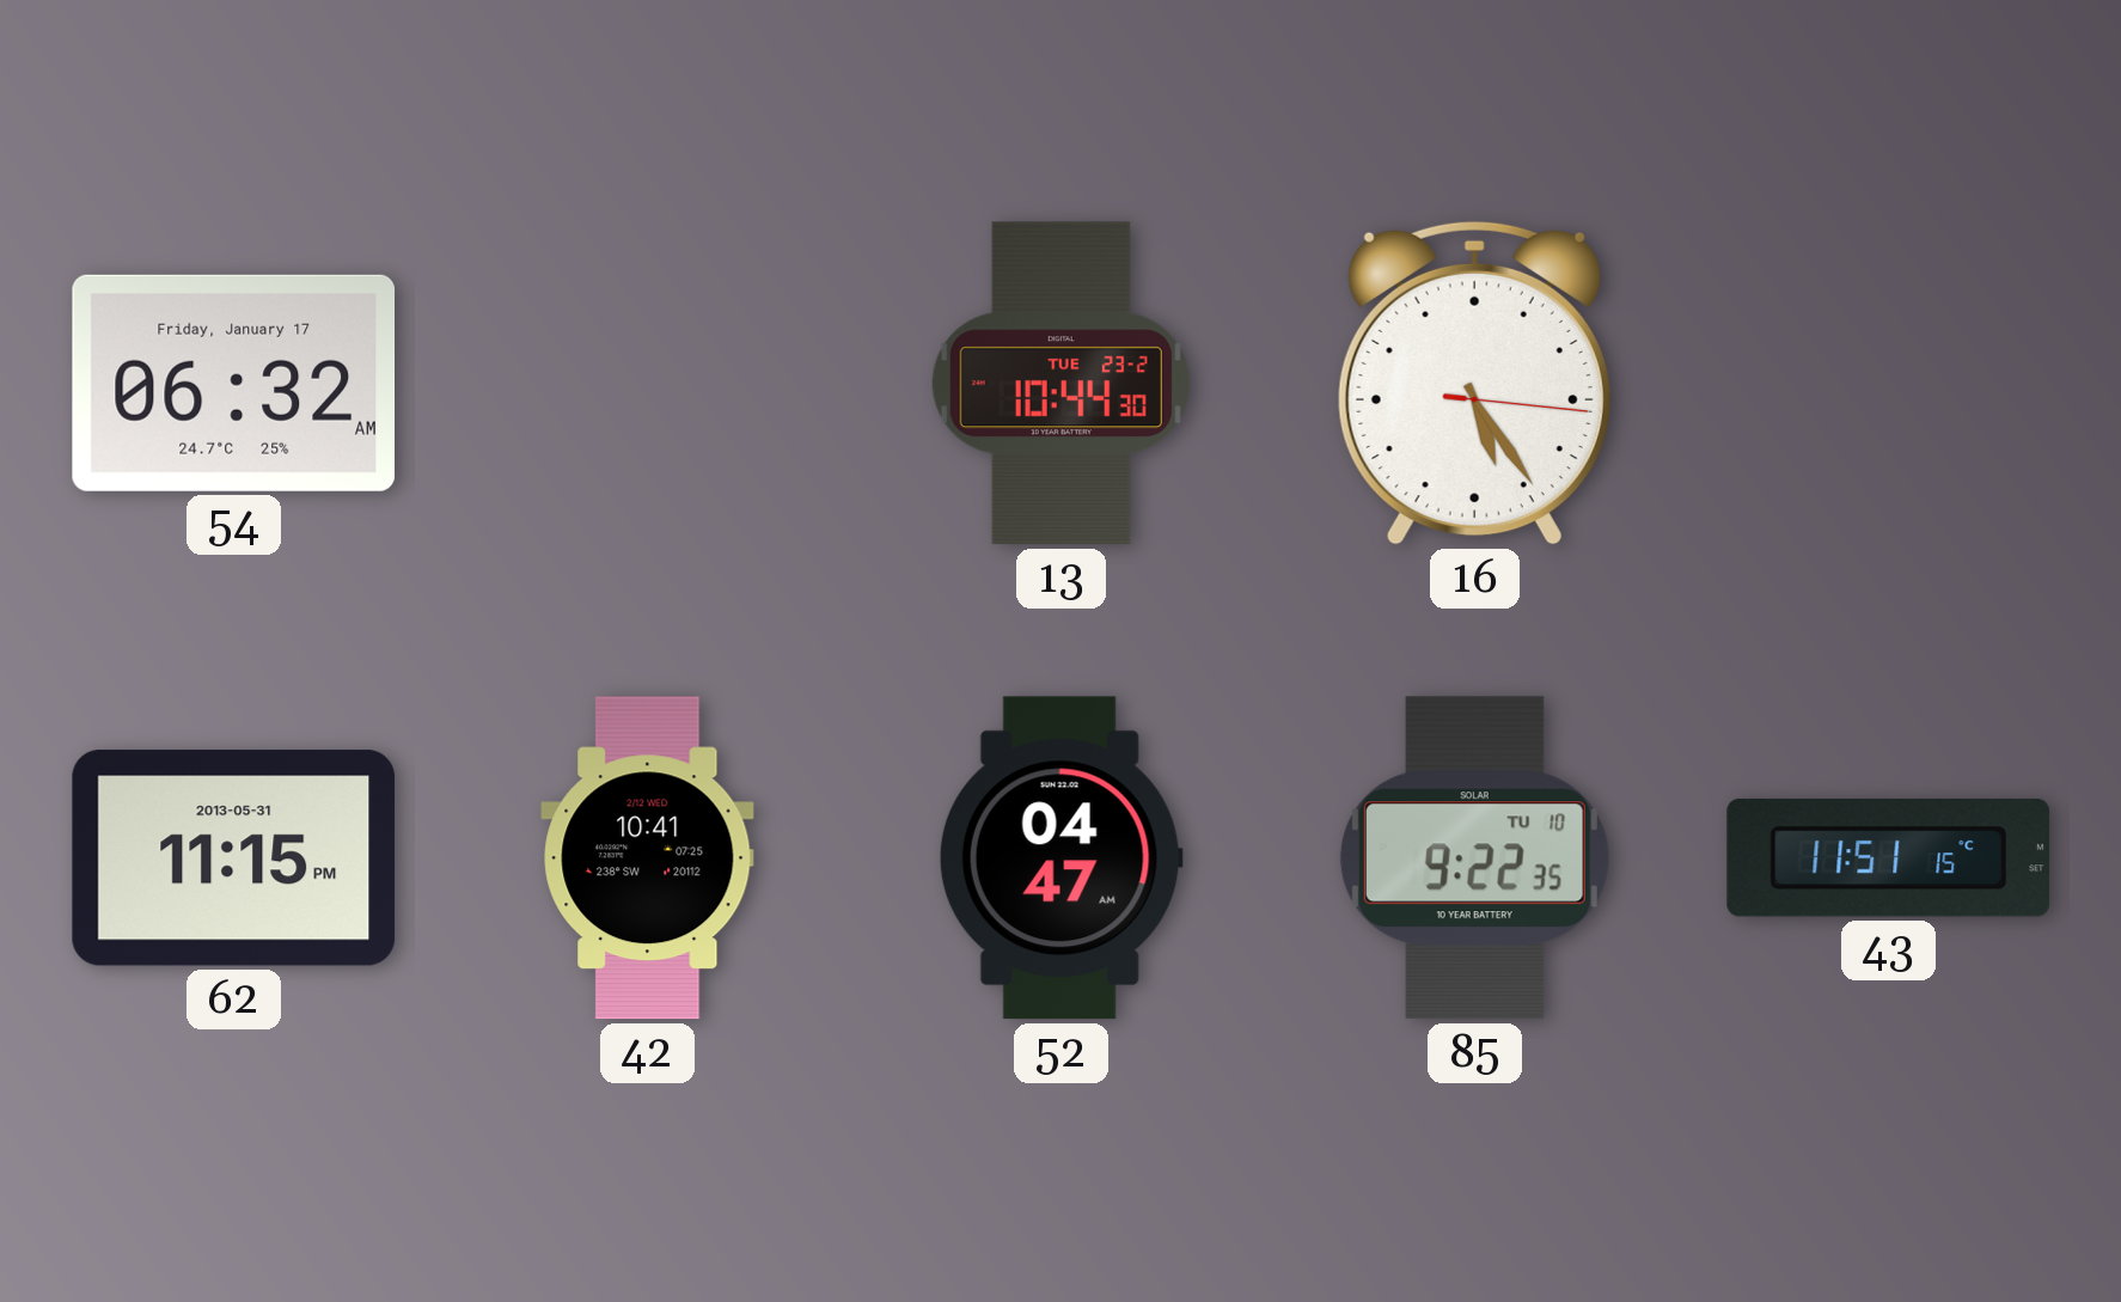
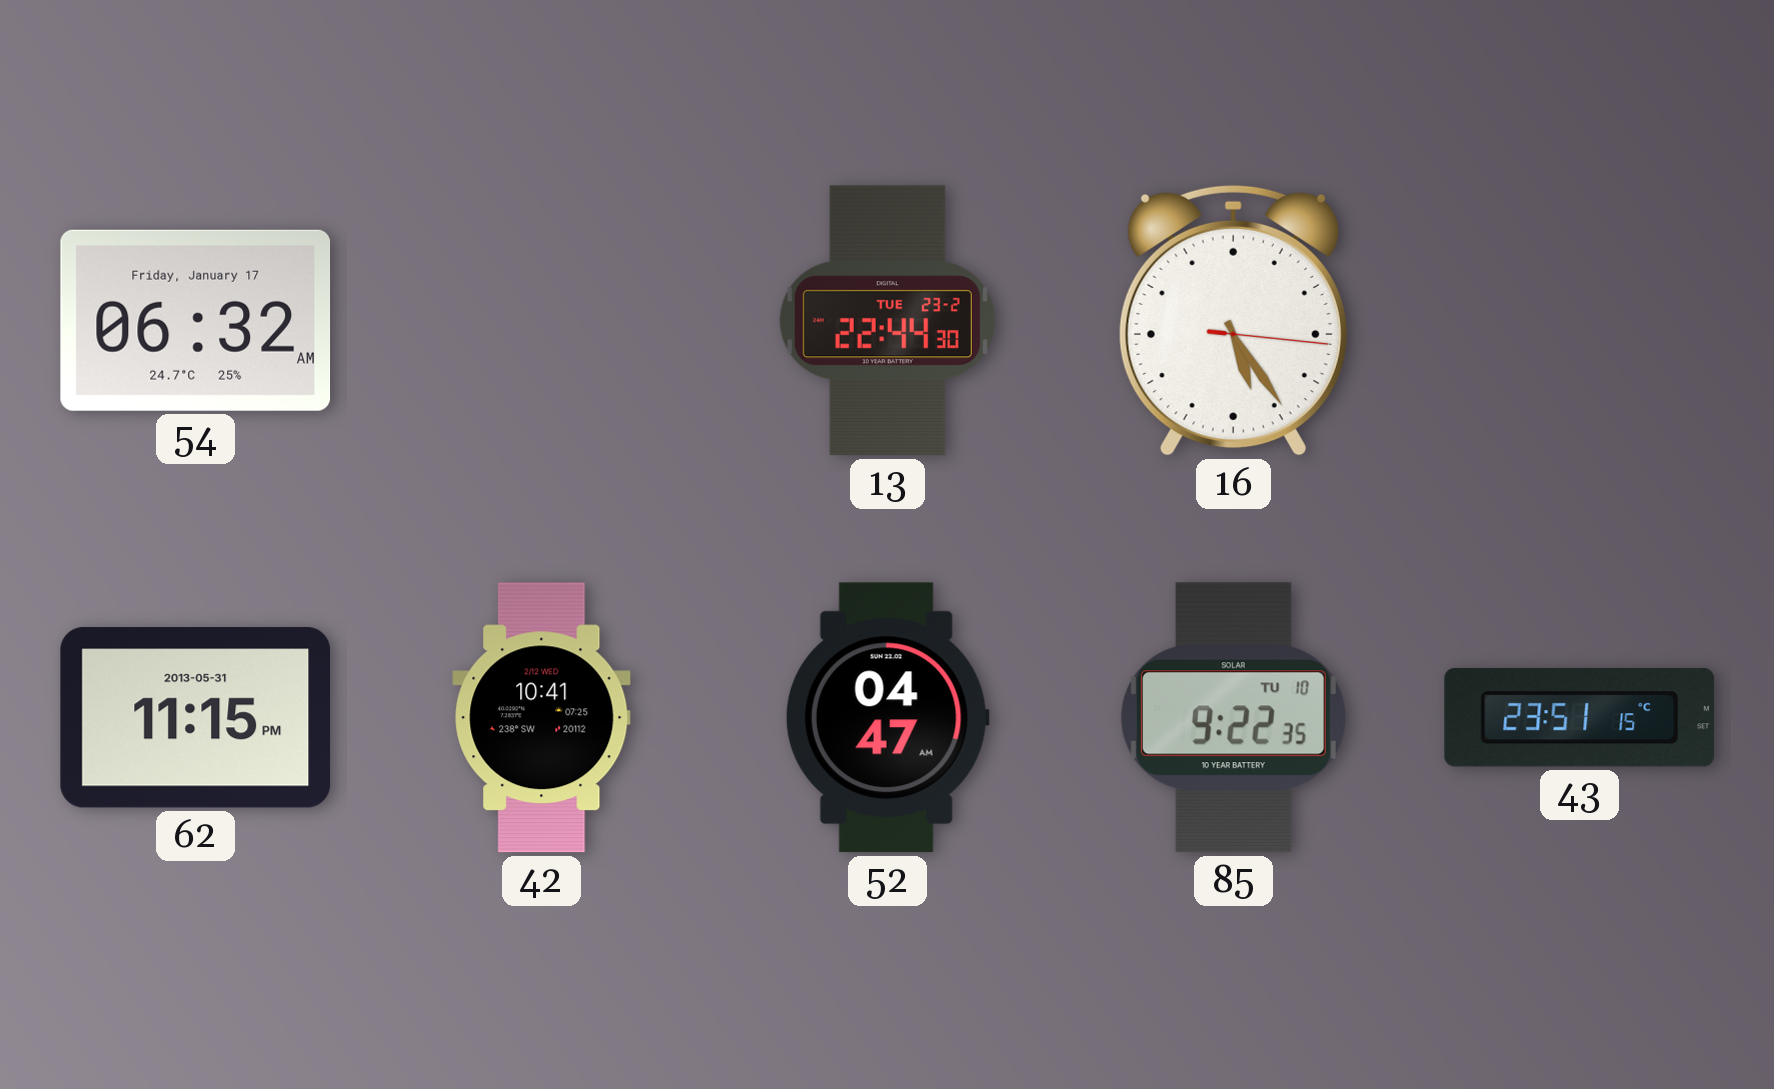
13: 10:44 -> 22:44 (887, 321)
43: 11:51 -> 23:51 (1580, 717)
